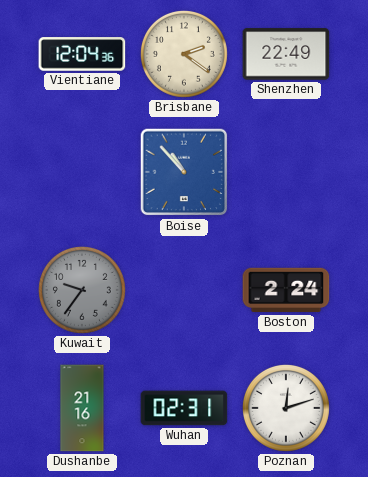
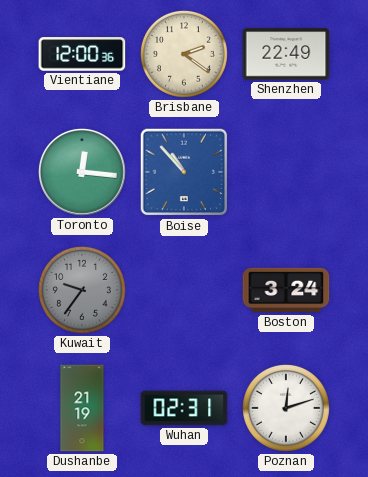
Vientiane: 12:04 -> 12:00 (82, 54)
Toronto: none -> 12:16 (82, 172)
Boston: 2:24 -> 3:24 (286, 290)
Dushanbe: 21:16 -> 21:19 (82, 408)
